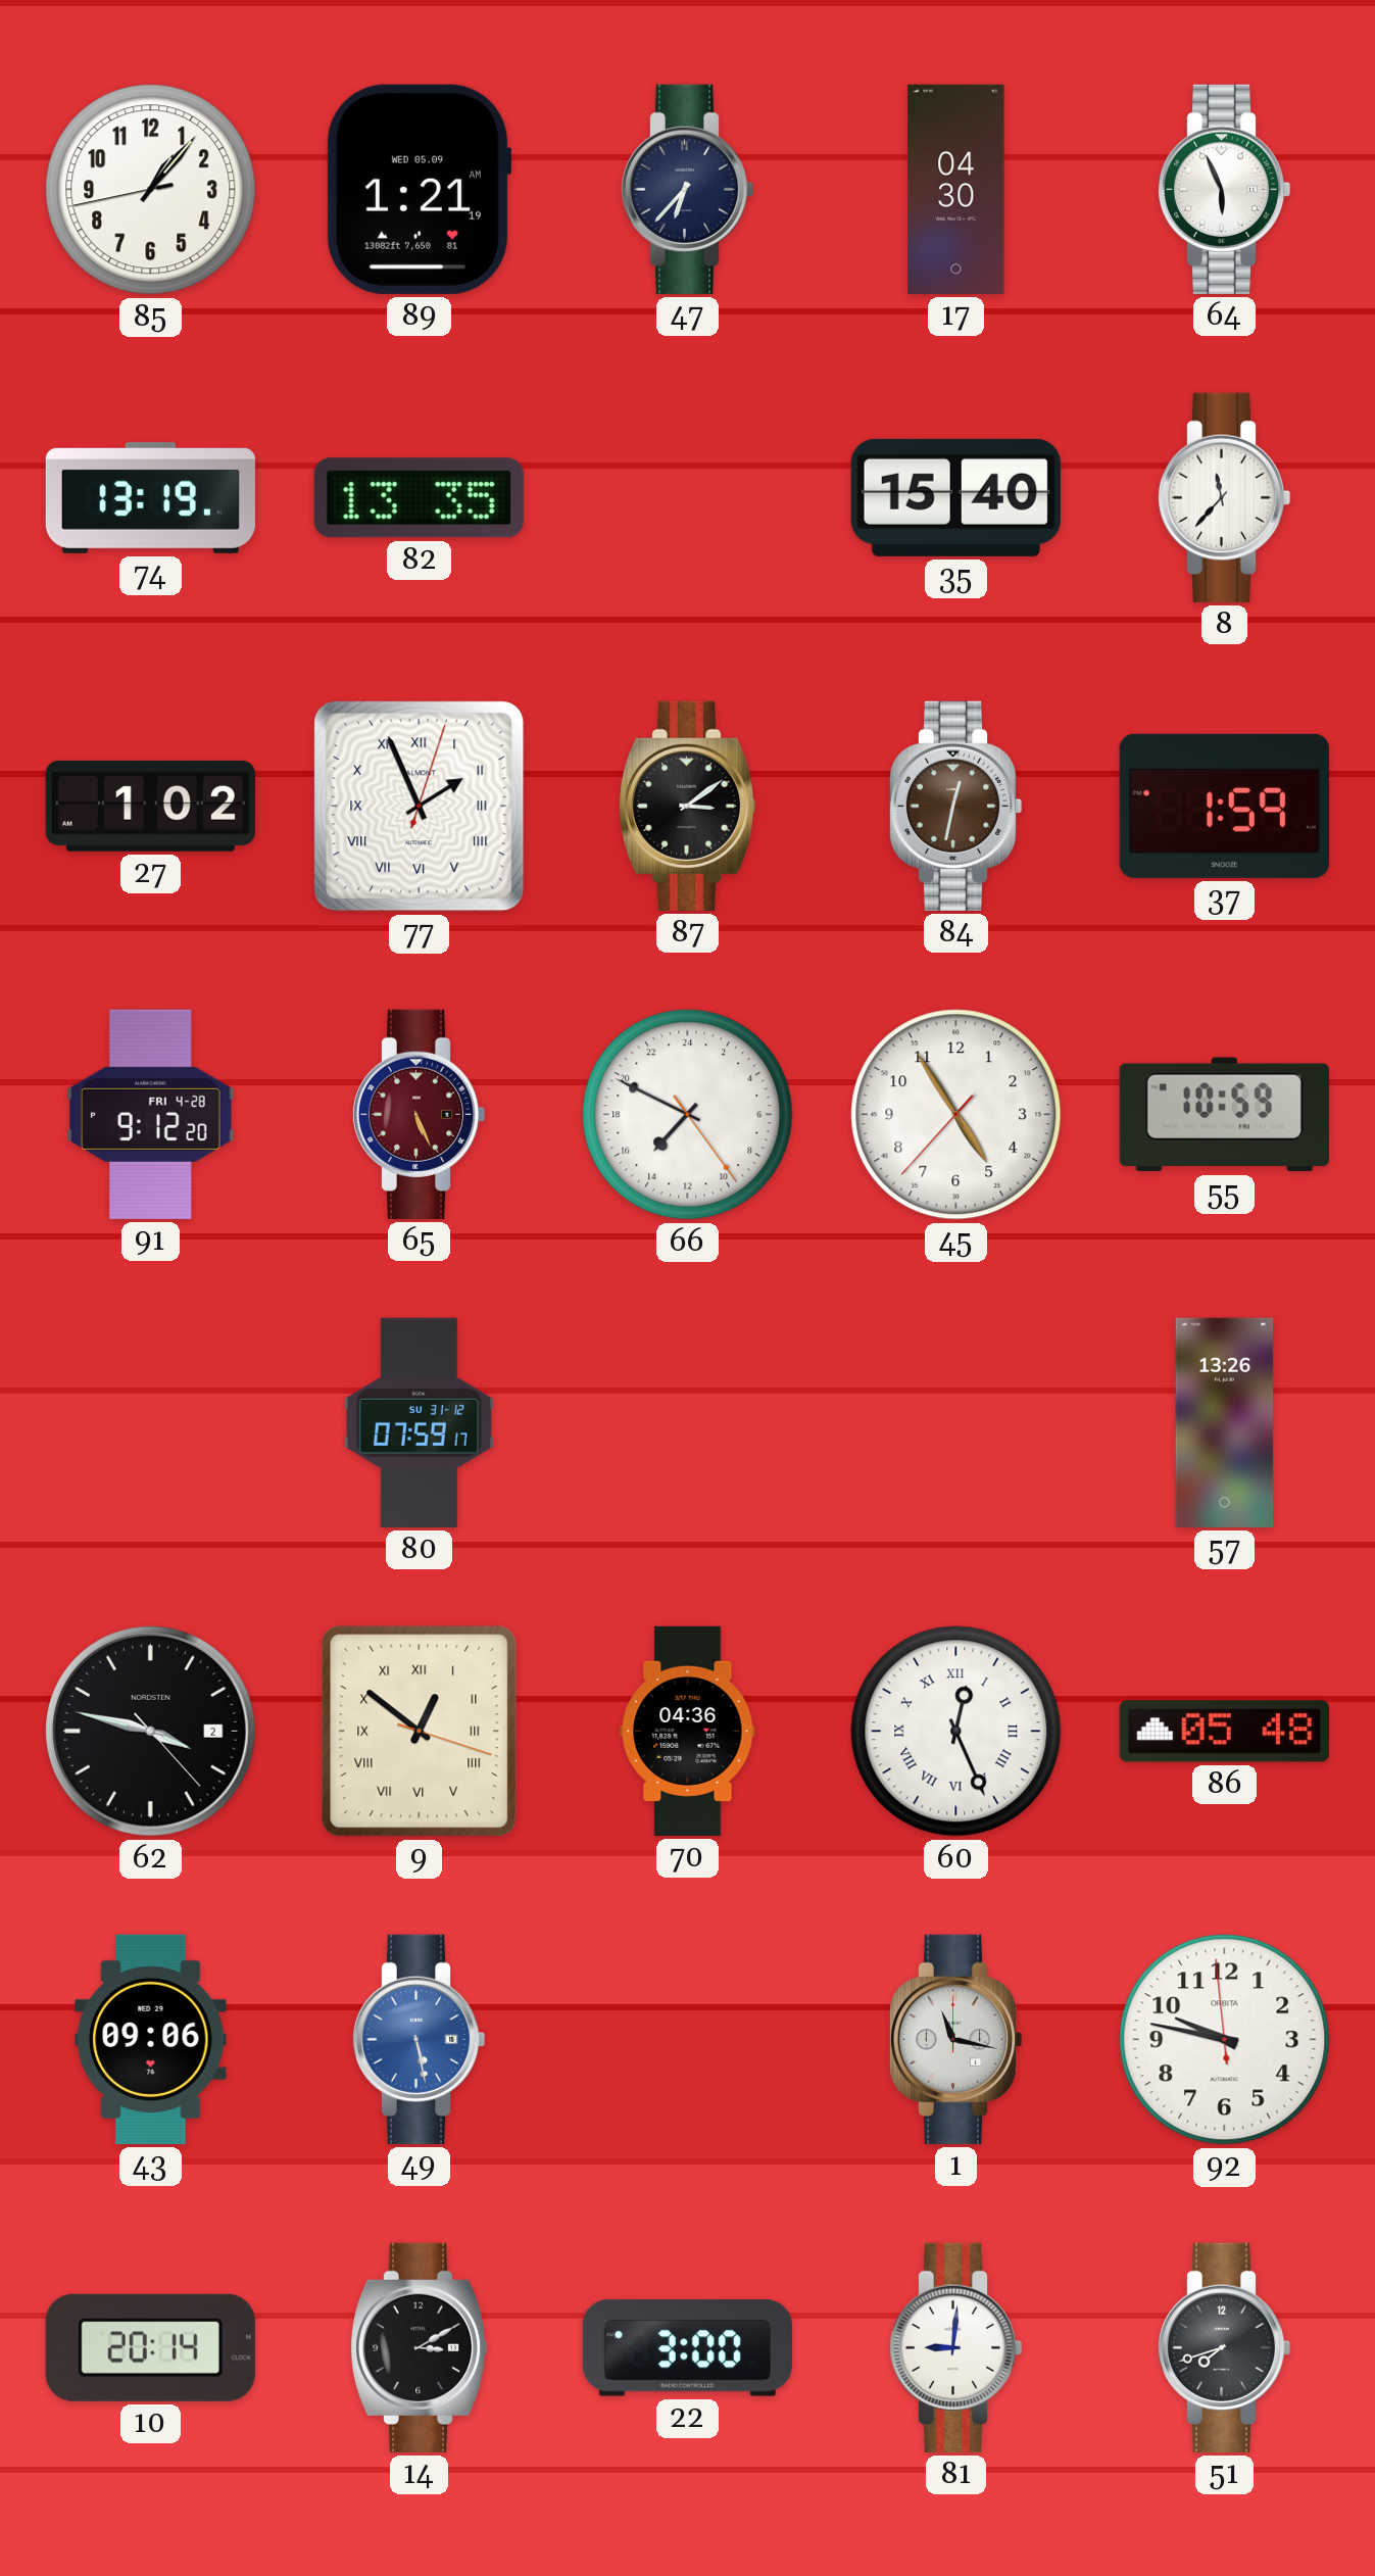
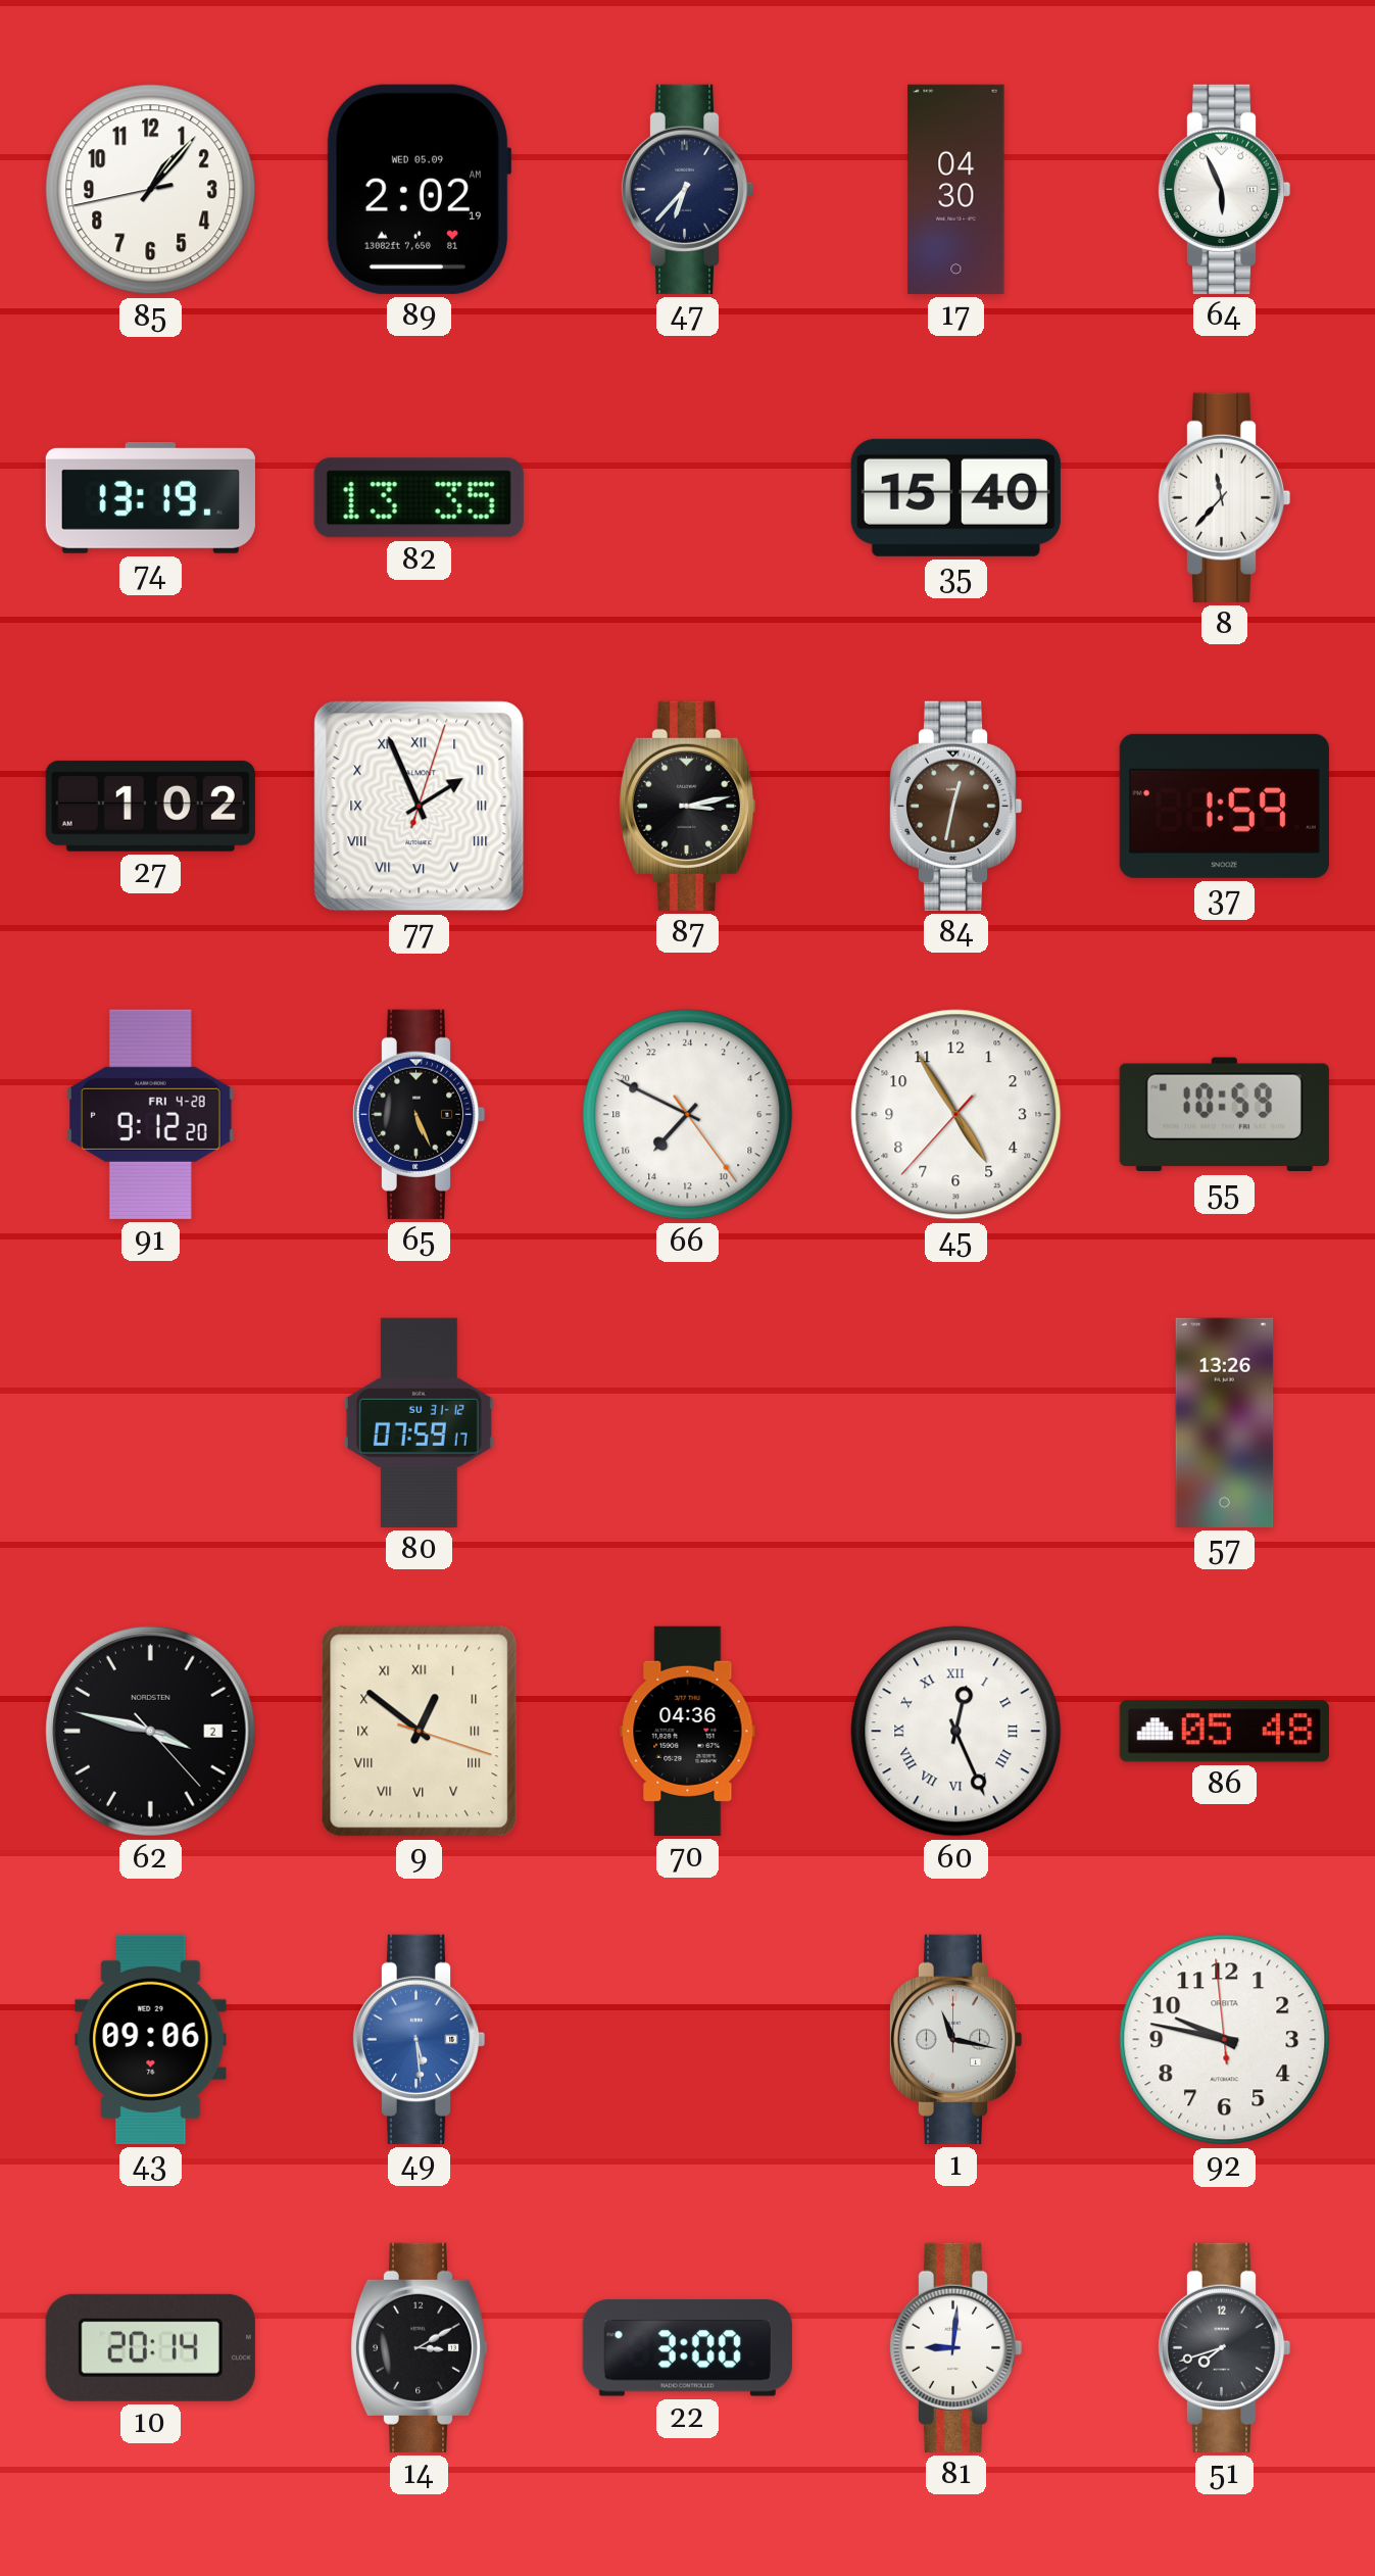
89: 1:21 -> 2:02 (419, 189)
87: 3:09 -> 3:13 (687, 806)
65 dial: burgundy -> black (419, 1114)
49: 5:28 -> 5:29 (419, 2039)
